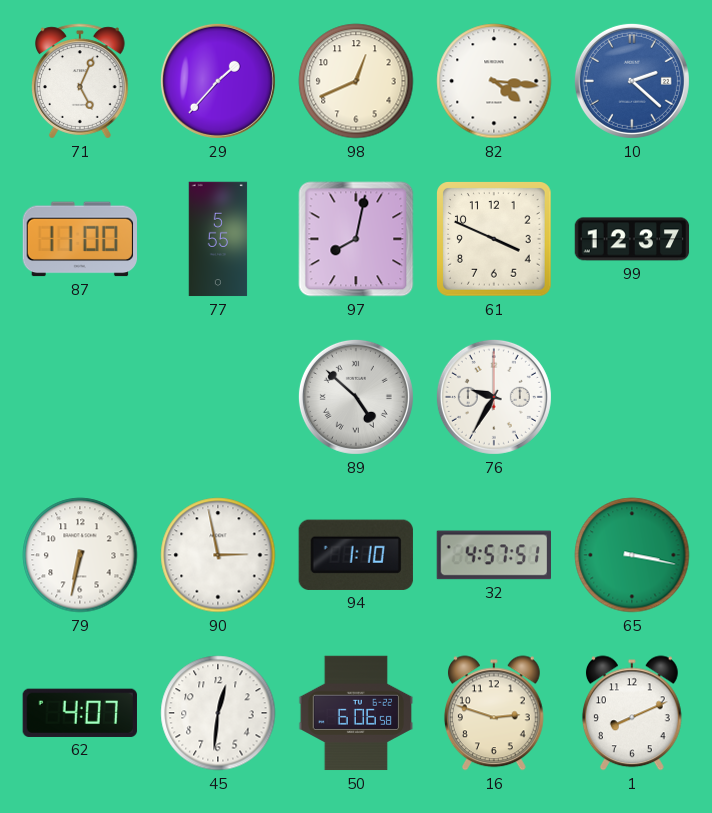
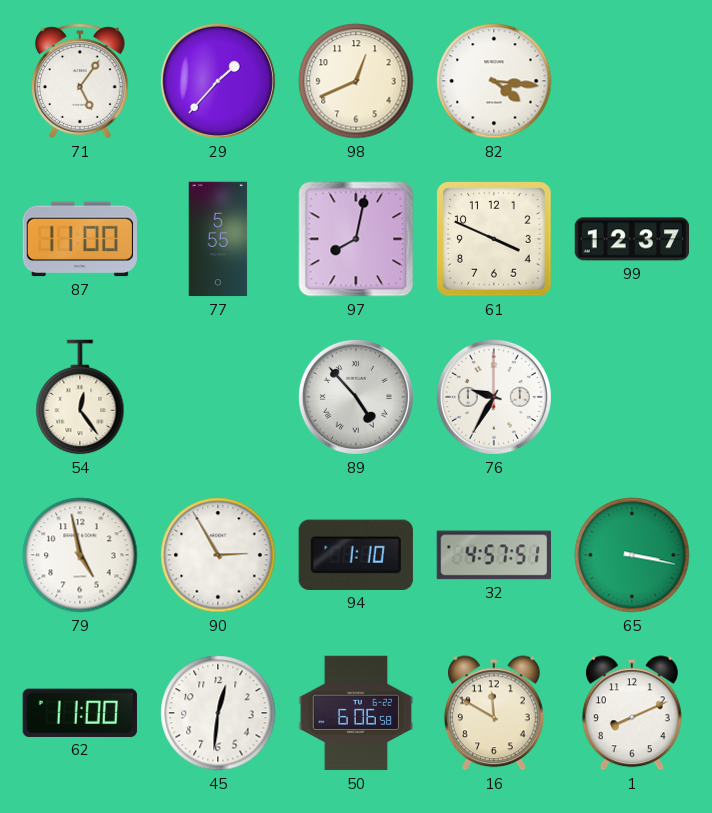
71: 5:04 -> 5:06 (81, 81)
10: 2:22 -> none (632, 81)
54: none -> 12:24 (80, 397)
89: 4:52 -> 4:53 (356, 397)
79: 6:32 -> 4:58 (80, 555)
90: 2:58 -> 2:55 (218, 555)
62: 4:07 -> 11:00 (80, 713)
16: 2:48 -> 11:50 (494, 713)
